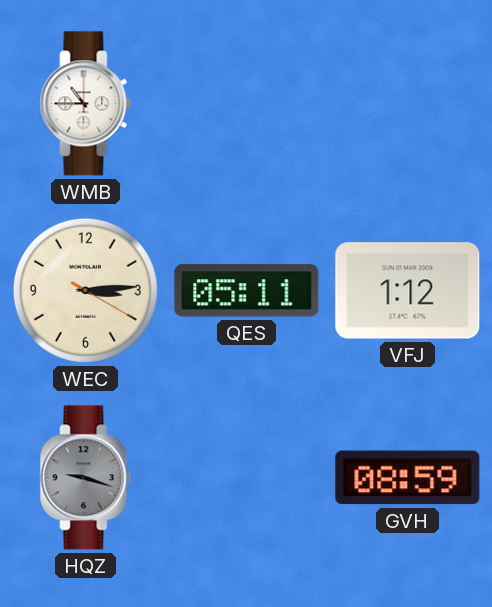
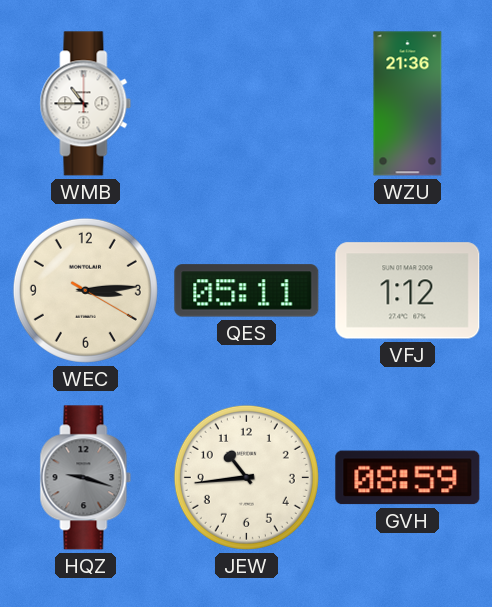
WZU: none -> 21:36 (408, 104)
JEW: none -> 10:44 (246, 477)
